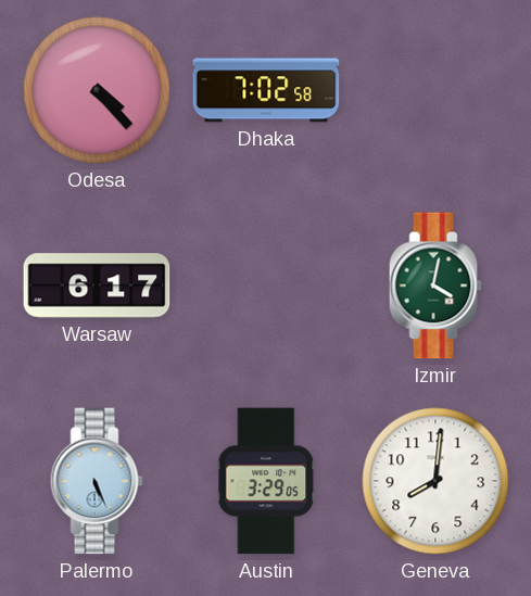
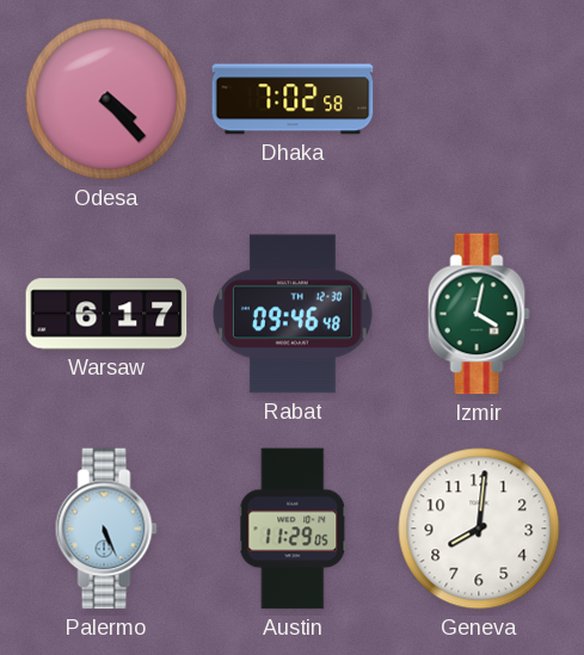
Rabat: none -> 09:46 (293, 314)
Austin: 3:29 -> 11:29 (293, 529)
